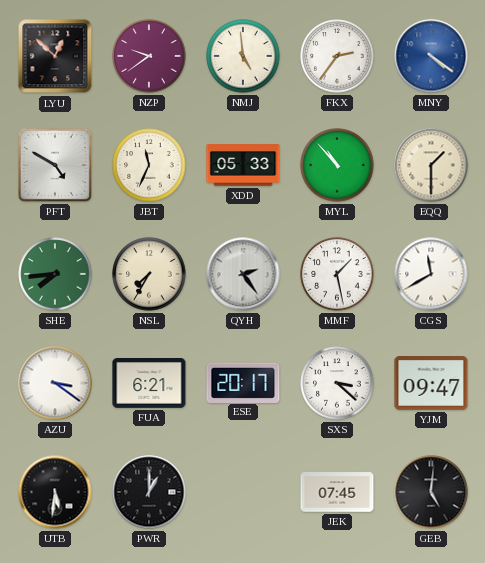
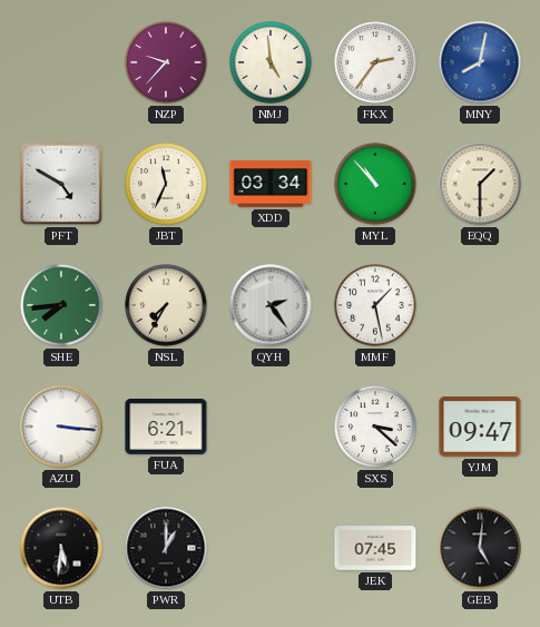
LYU: 12:52 -> none (55, 56)
NZP: 9:39 -> 9:37 (166, 62)
MNY: 4:21 -> 8:02 (480, 62)
XDD: 05:33 -> 03:34 (271, 184)
CGS: 11:40 -> none (431, 274)
AZU: 3:21 -> 3:16 (61, 427)
ESE: 20:17 -> none (243, 382)
